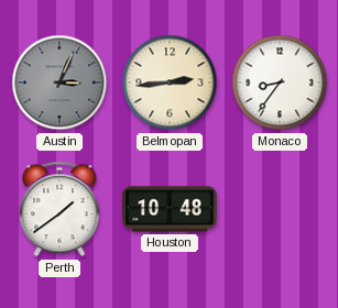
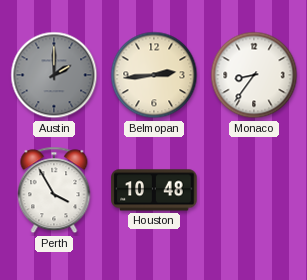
Austin: 3:04 -> 2:00 (54, 75)
Perth: 1:39 -> 3:55 (54, 190)
